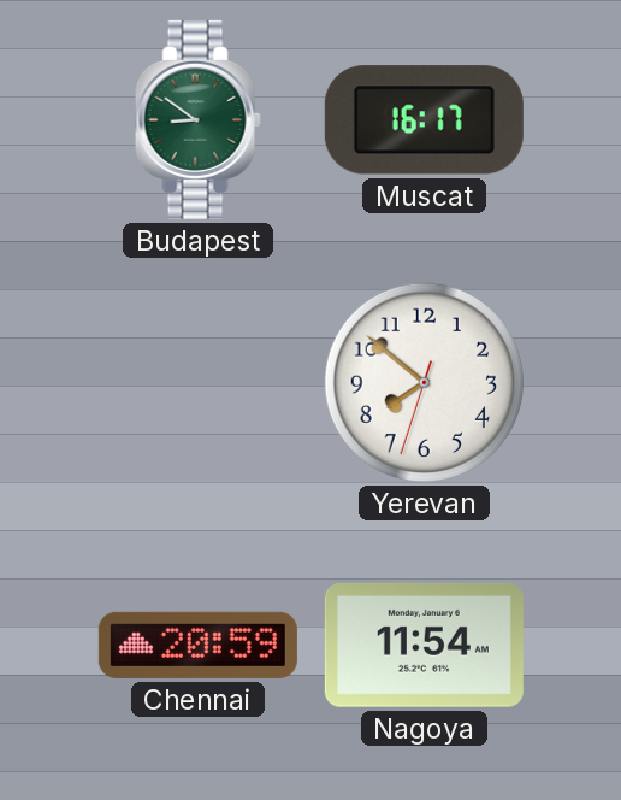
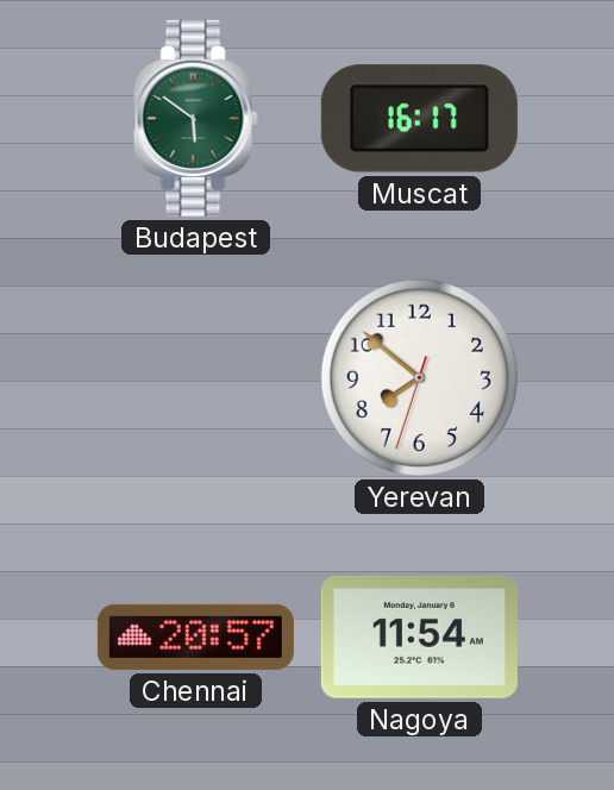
Budapest: 8:51 -> 5:51 (195, 118)
Chennai: 20:59 -> 20:57 (195, 637)
